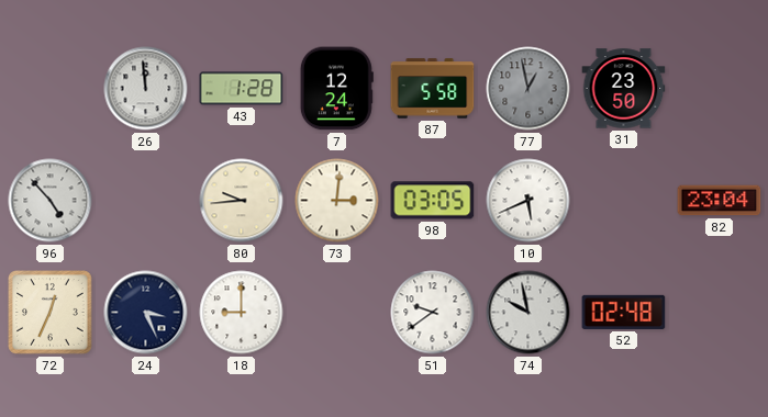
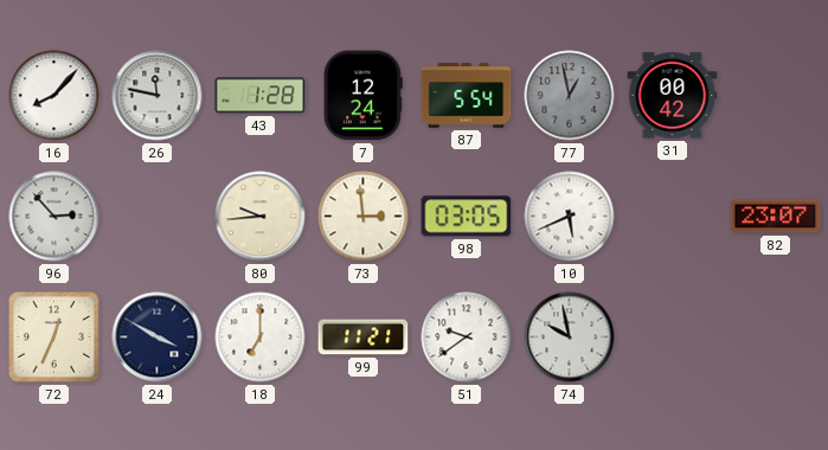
16: none -> 8:07 (54, 96)
26: 11:59 -> 11:47 (158, 96)
87: 5:58 -> 5:54 (467, 96)
31: 23:50 -> 00:42 (673, 96)
96: 4:53 -> 2:53 (54, 217)
73: 3:01 -> 2:59 (364, 217)
82: 23:04 -> 23:07 (776, 217)
24: 3:26 -> 3:50 (158, 337)
18: 9:00 -> 7:00 (261, 337)
99: none -> 11:21 (364, 337)
52: 02:48 -> none (624, 312)
